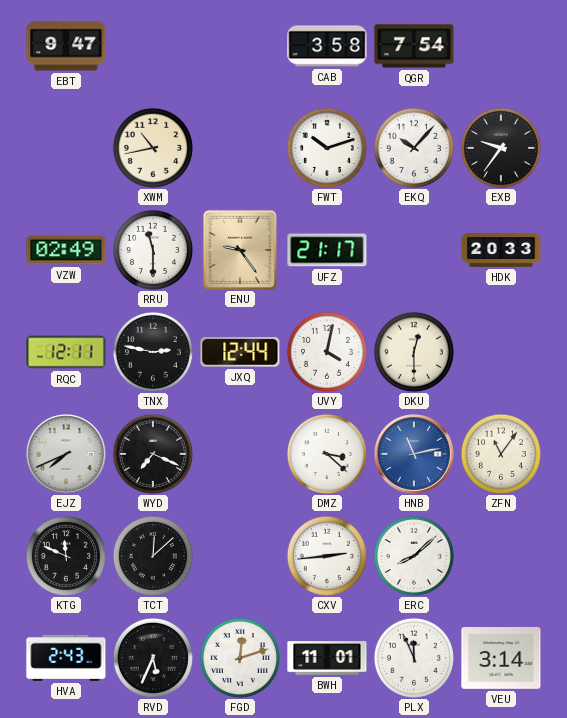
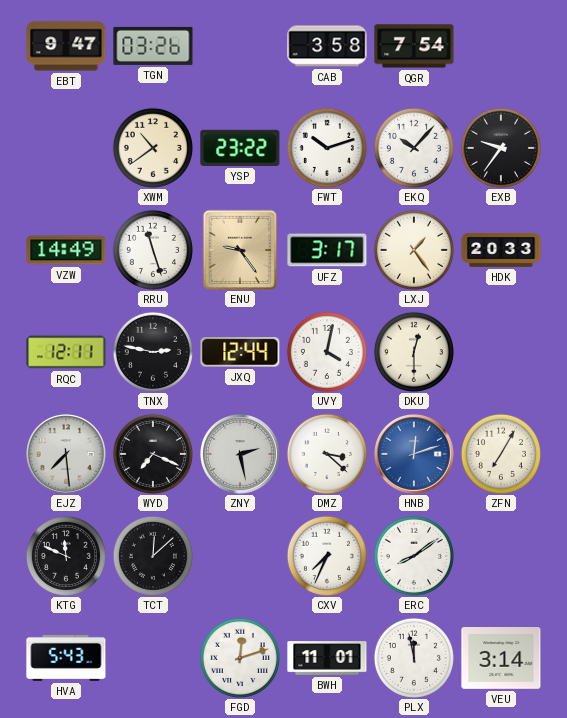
TGN: none -> 03:26 (153, 46)
XWM: 10:43 -> 10:39 (153, 148)
YSP: none -> 23:22 (240, 148)
VZW: 02:49 -> 14:49 (66, 250)
RRU: 11:30 -> 11:27 (153, 250)
UFZ: 21:17 -> 3:17 (327, 250)
LXJ: none -> 1:24 (414, 250)
EJZ: 7:41 -> 7:29 (67, 455)
ZNY: none -> 2:28 (241, 455)
HNB: 11:13 -> 12:12 (415, 455)
ZFN: 11:06 -> 7:05 (501, 454)
CXV: 2:44 -> 7:34 (327, 556)
ERC: 8:08 -> 8:09 (414, 556)
HVA: 2:43 -> 5:43 (66, 658)
RVD: 5:34 -> none (153, 658)
PLX: 11:56 -> 11:58 (414, 658)
